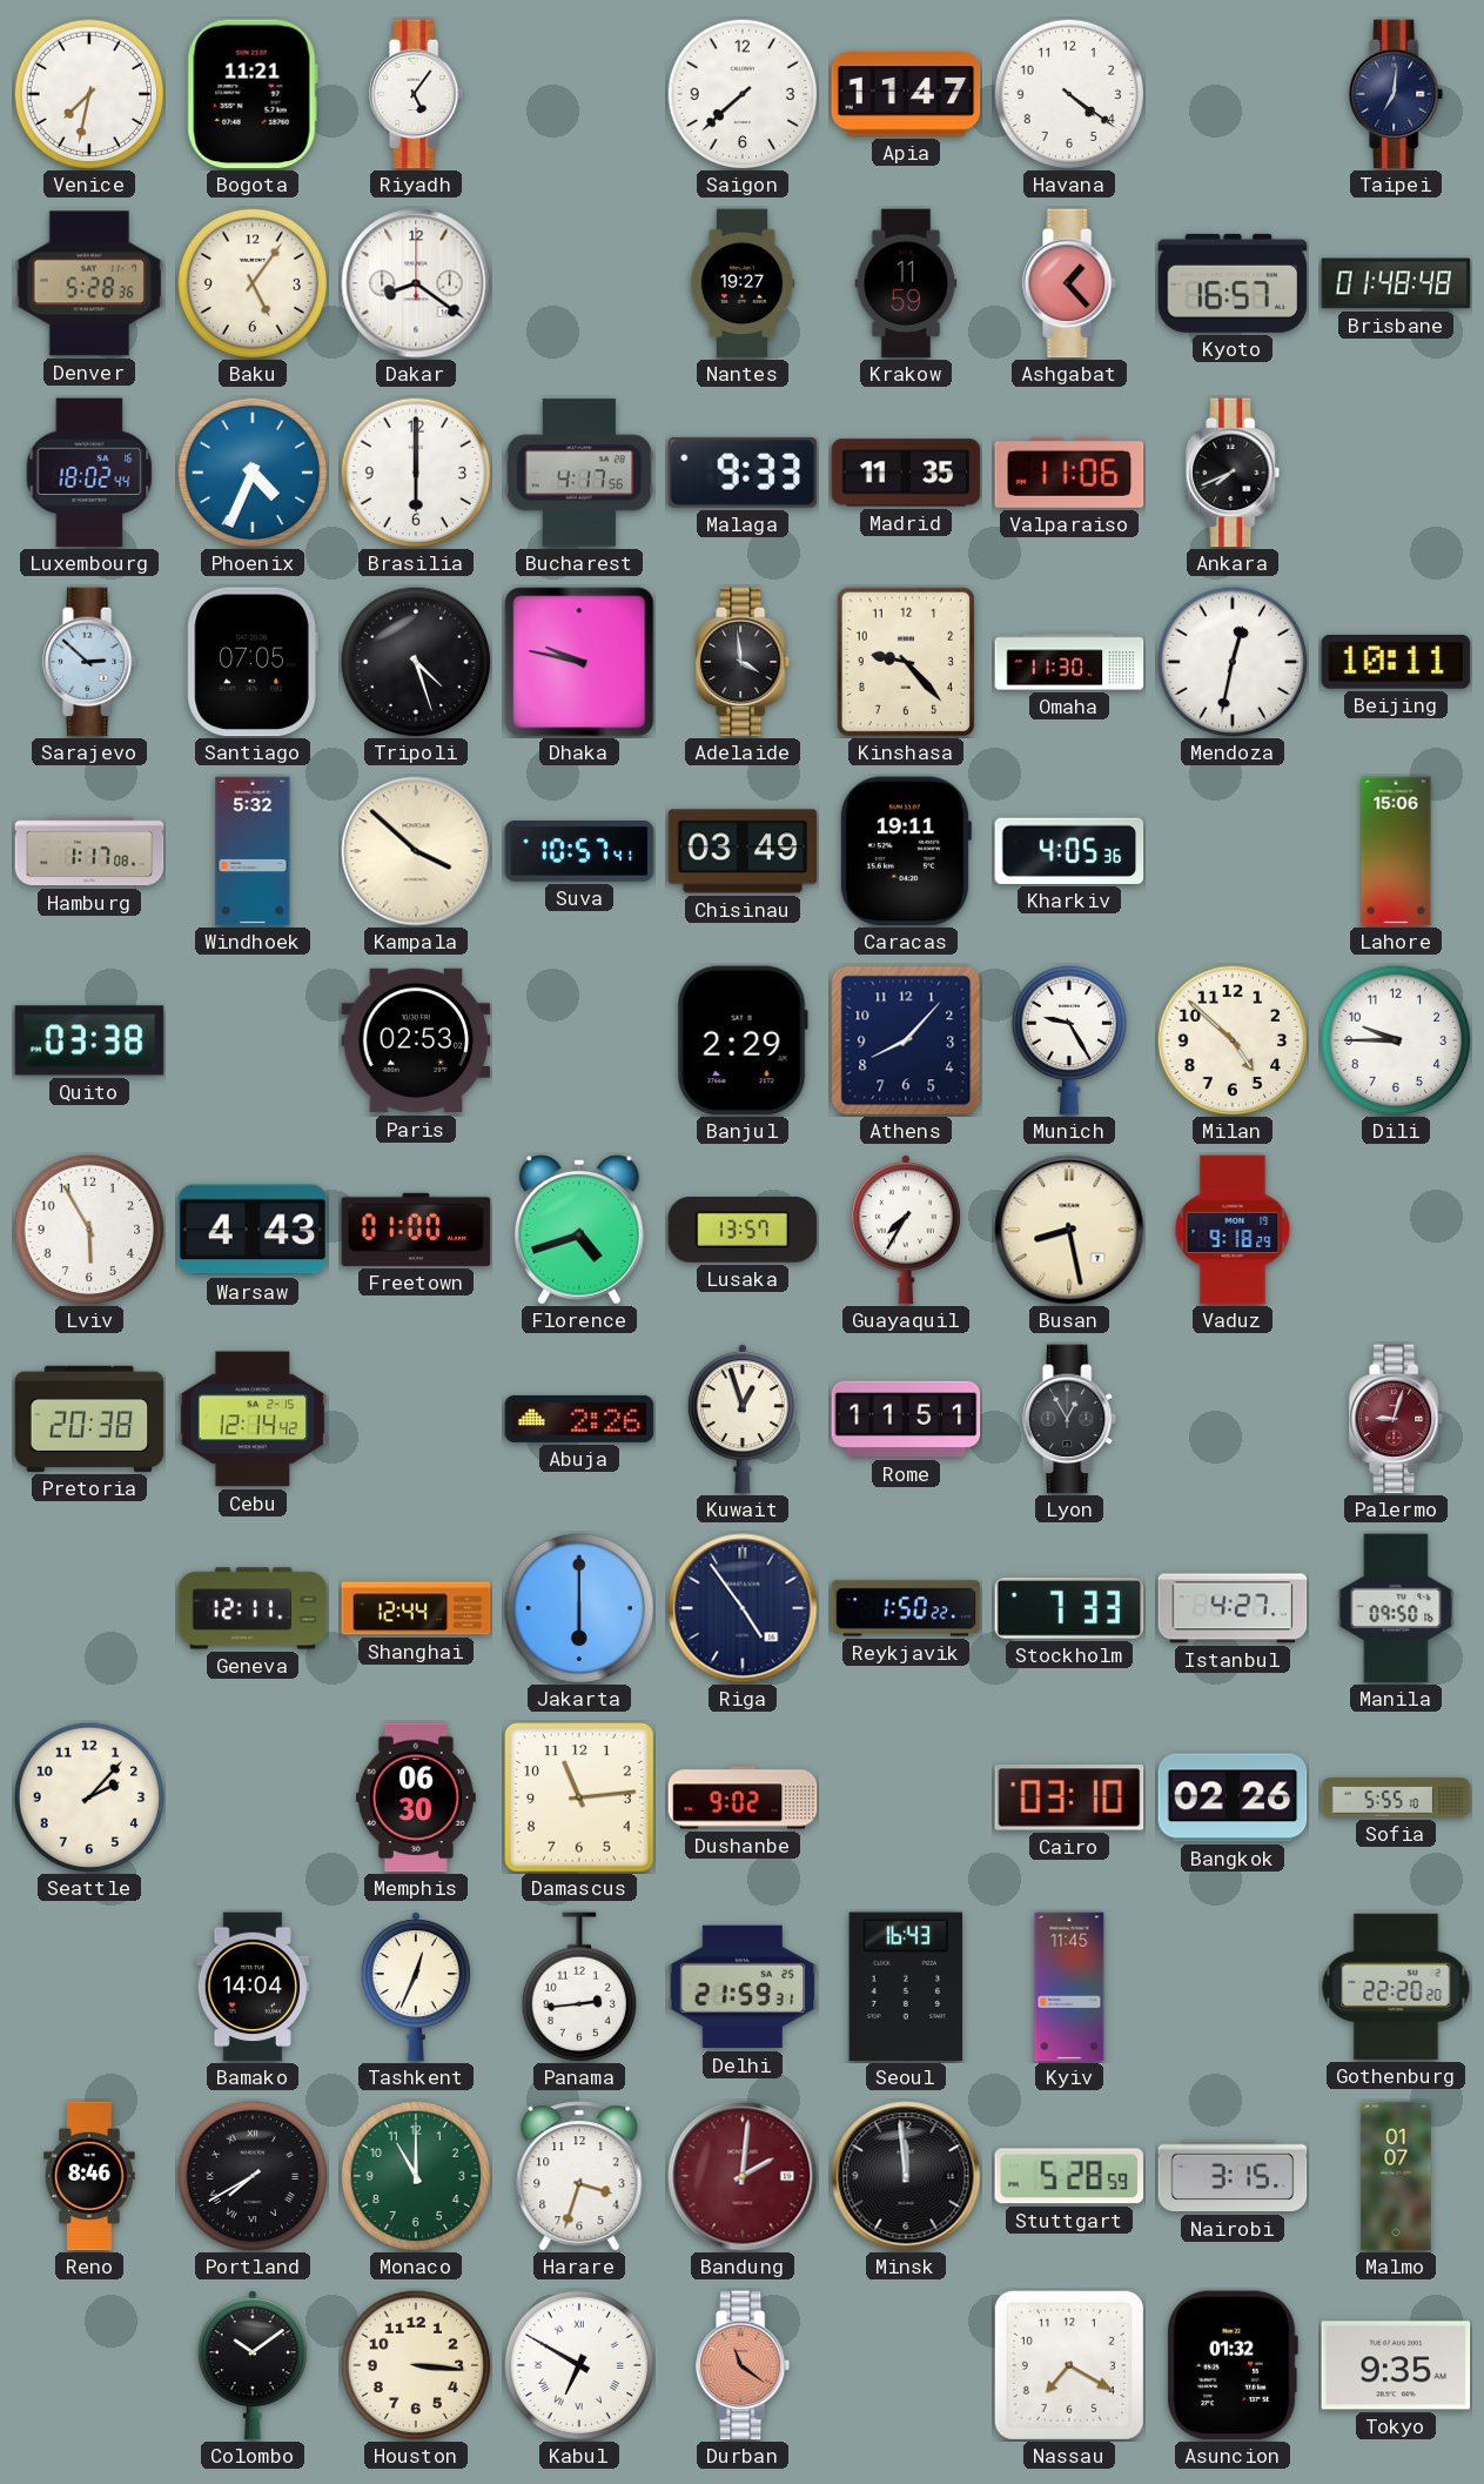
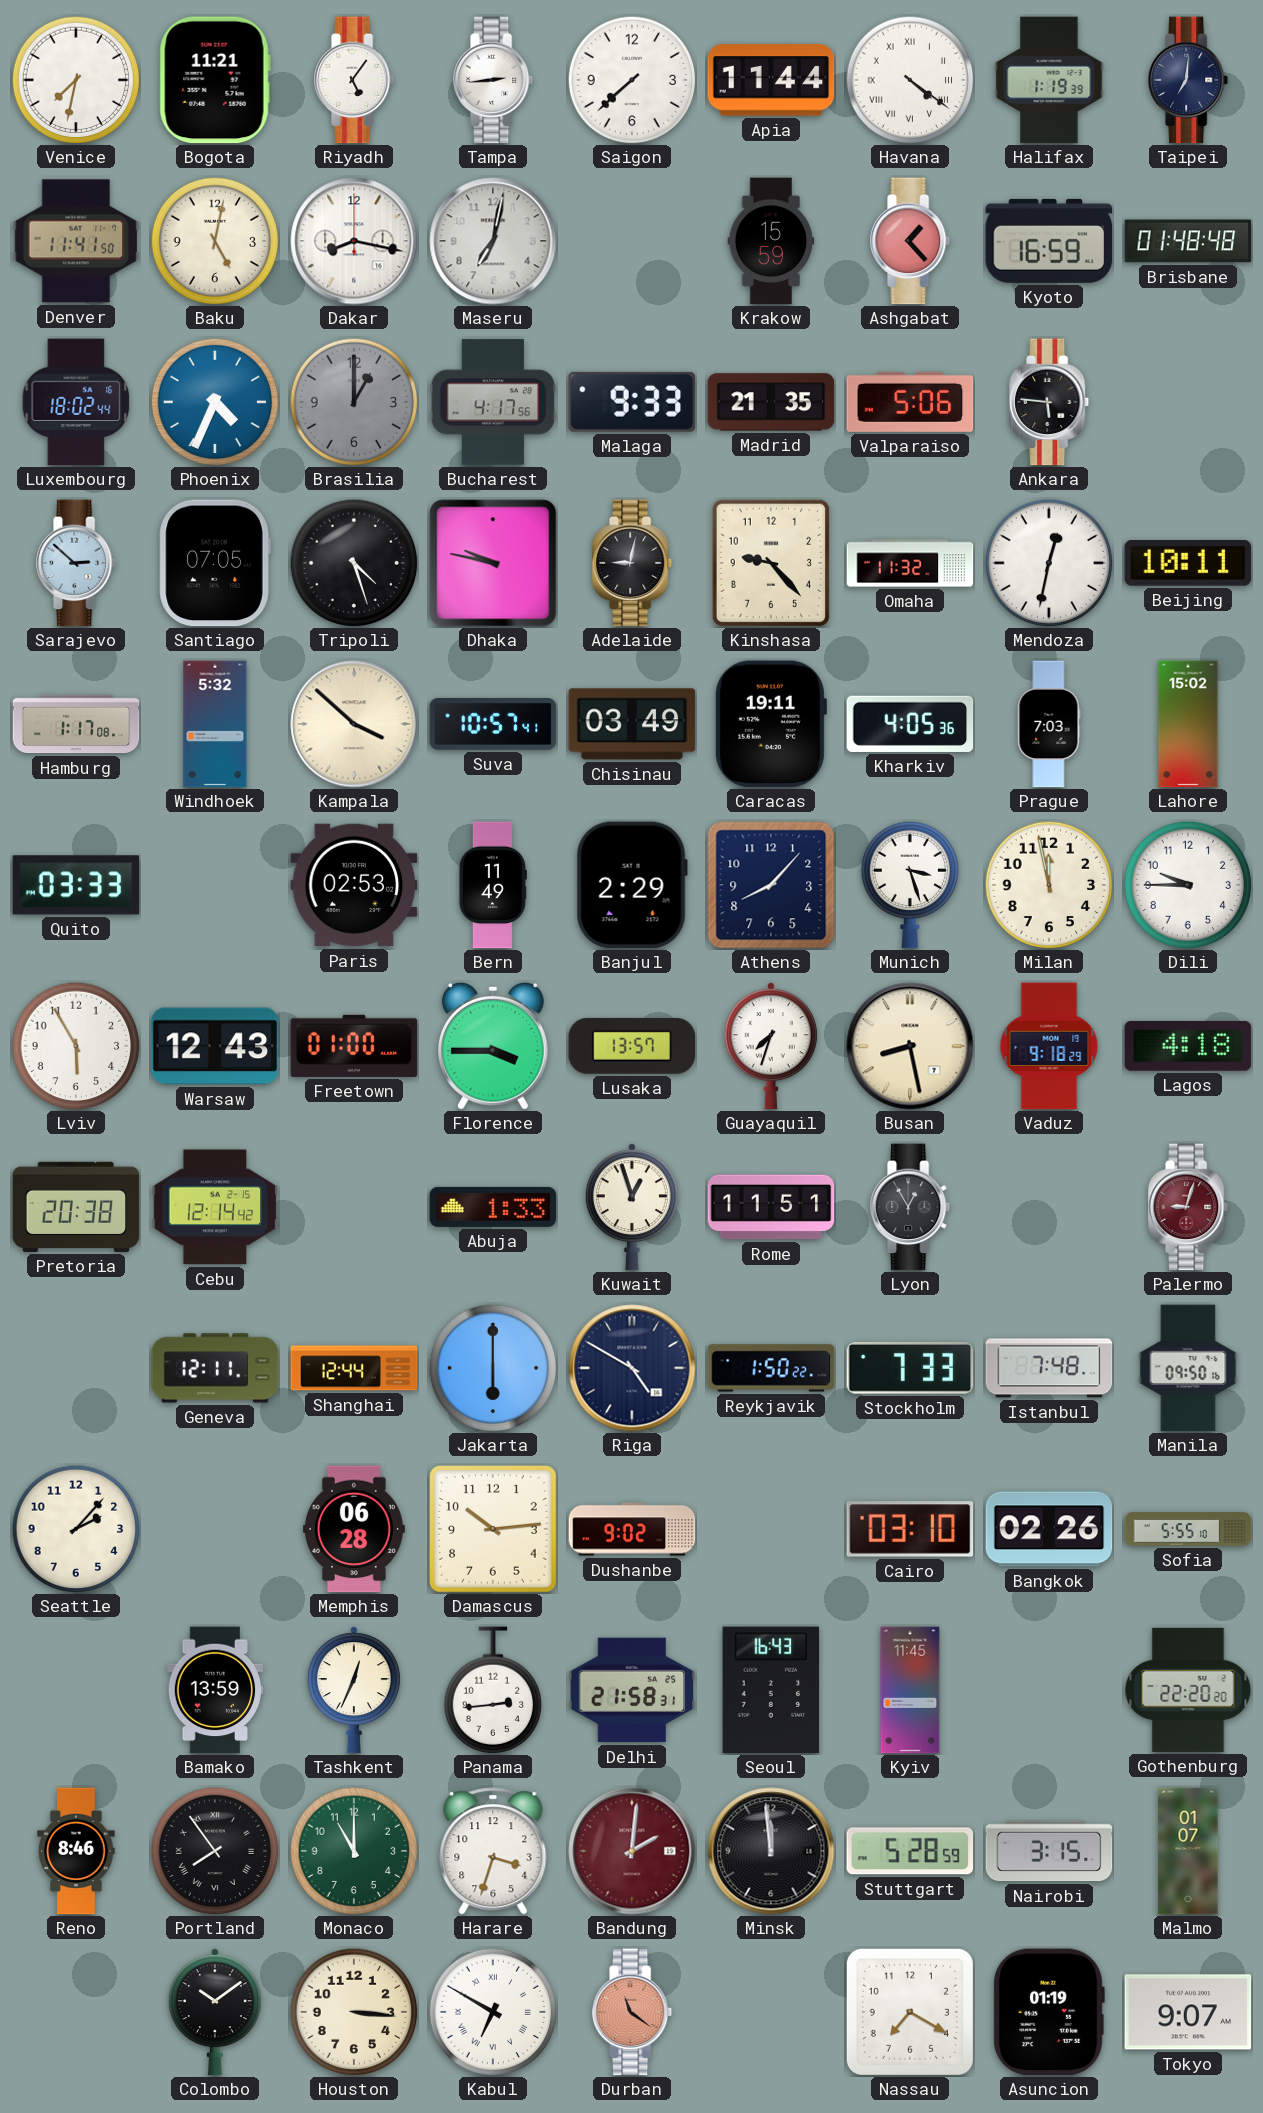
Tampa: none -> 2:44 (494, 80)
Apia: 11:47 -> 11:44 (771, 80)
Havana numerals: Arabic -> Roman (910, 80)
Halifax: none -> 1:19 (1049, 80)
Denver: 5:28 -> 11:41 (76, 241)
Baku: 5:06 -> 5:02 (215, 241)
Dakar: 8:21 -> 8:17 (354, 241)
Maseru: none -> 7:02 (493, 241)
Nantes: 19:27 -> none (743, 283)
Krakow: 11:59 -> 15:59 (771, 241)
Kyoto: 16:57 -> 16:59 (1049, 241)
Brasilia: 6:00 -> 1:00 (354, 402)
Brasilia dial: white -> grey (354, 402)
Madrid: 11:35 -> 21:35 (771, 402)
Valparaiso: 11:06 -> 5:06 (910, 402)
Ankara: 7:41 -> 5:46 (1050, 402)
Adelaide: 3:59 -> 9:02 (633, 563)
Omaha: 11:30 -> 11:32 (910, 563)
Prague: none -> 7:03 (1049, 724)
Lahore: 15:06 -> 15:02 (1188, 724)
Quito: 03:38 -> 03:33 (76, 885)
Bern: none -> 11:49 (493, 885)
Munich: 9:25 -> 3:27 (909, 885)
Milan: 4:52 -> 11:58 (1049, 885)
Warsaw: 4:43 -> 12:43 (215, 1046)
Florence: 4:42 -> 3:45 (493, 1046)
Guayaquil: 7:35 -> 7:33 (771, 1046)
Lagos: none -> 4:18 (1188, 1046)
Abuja: 2:26 -> 1:33 (493, 1207)
Riga: 4:54 -> 4:50 (632, 1368)
Istanbul: 4:27 -> 7:48 (1049, 1368)
Memphis: 06:30 -> 06:28 (354, 1529)
Damascus: 11:14 -> 10:14 (494, 1530)
Bamako: 14:04 -> 13:59 (215, 1690)
Delhi: 21:59 -> 21:58 (632, 1690)
Portland: 7:40 -> 7:54 (215, 1851)
Asuncion: 01:32 -> 01:19 (1049, 2012)
Tokyo: 9:35 -> 9:07 (1188, 2012)
